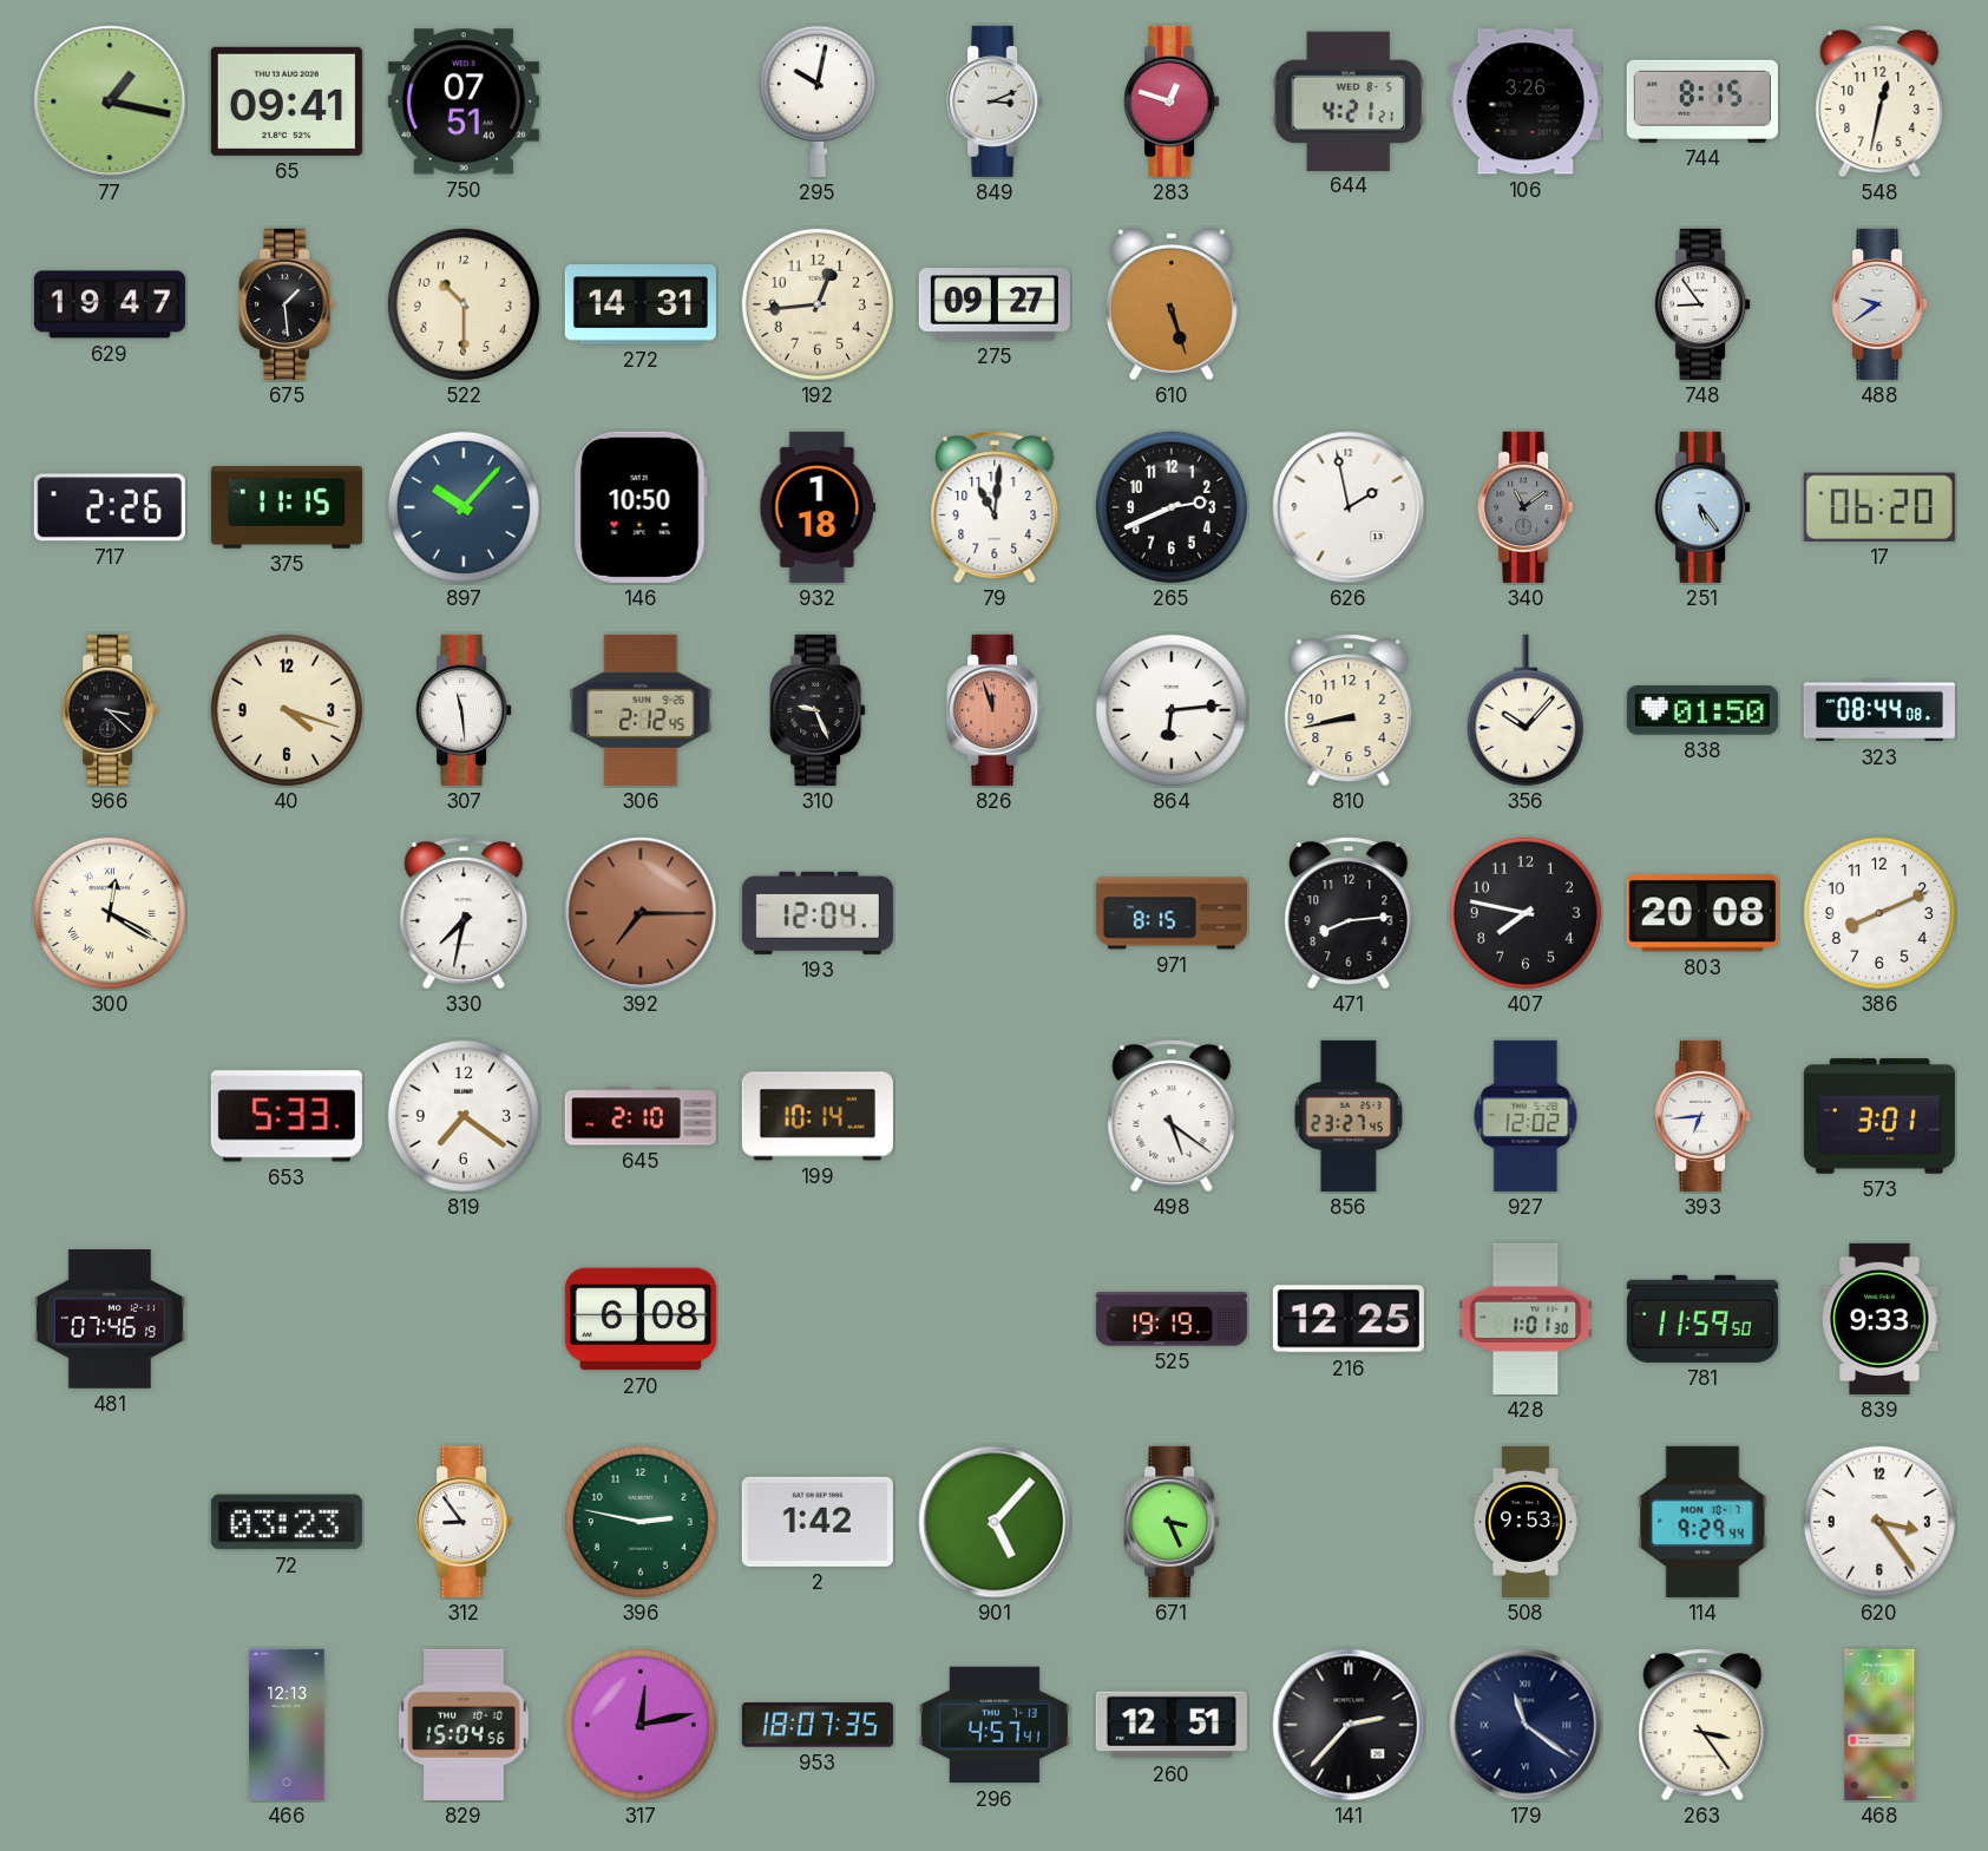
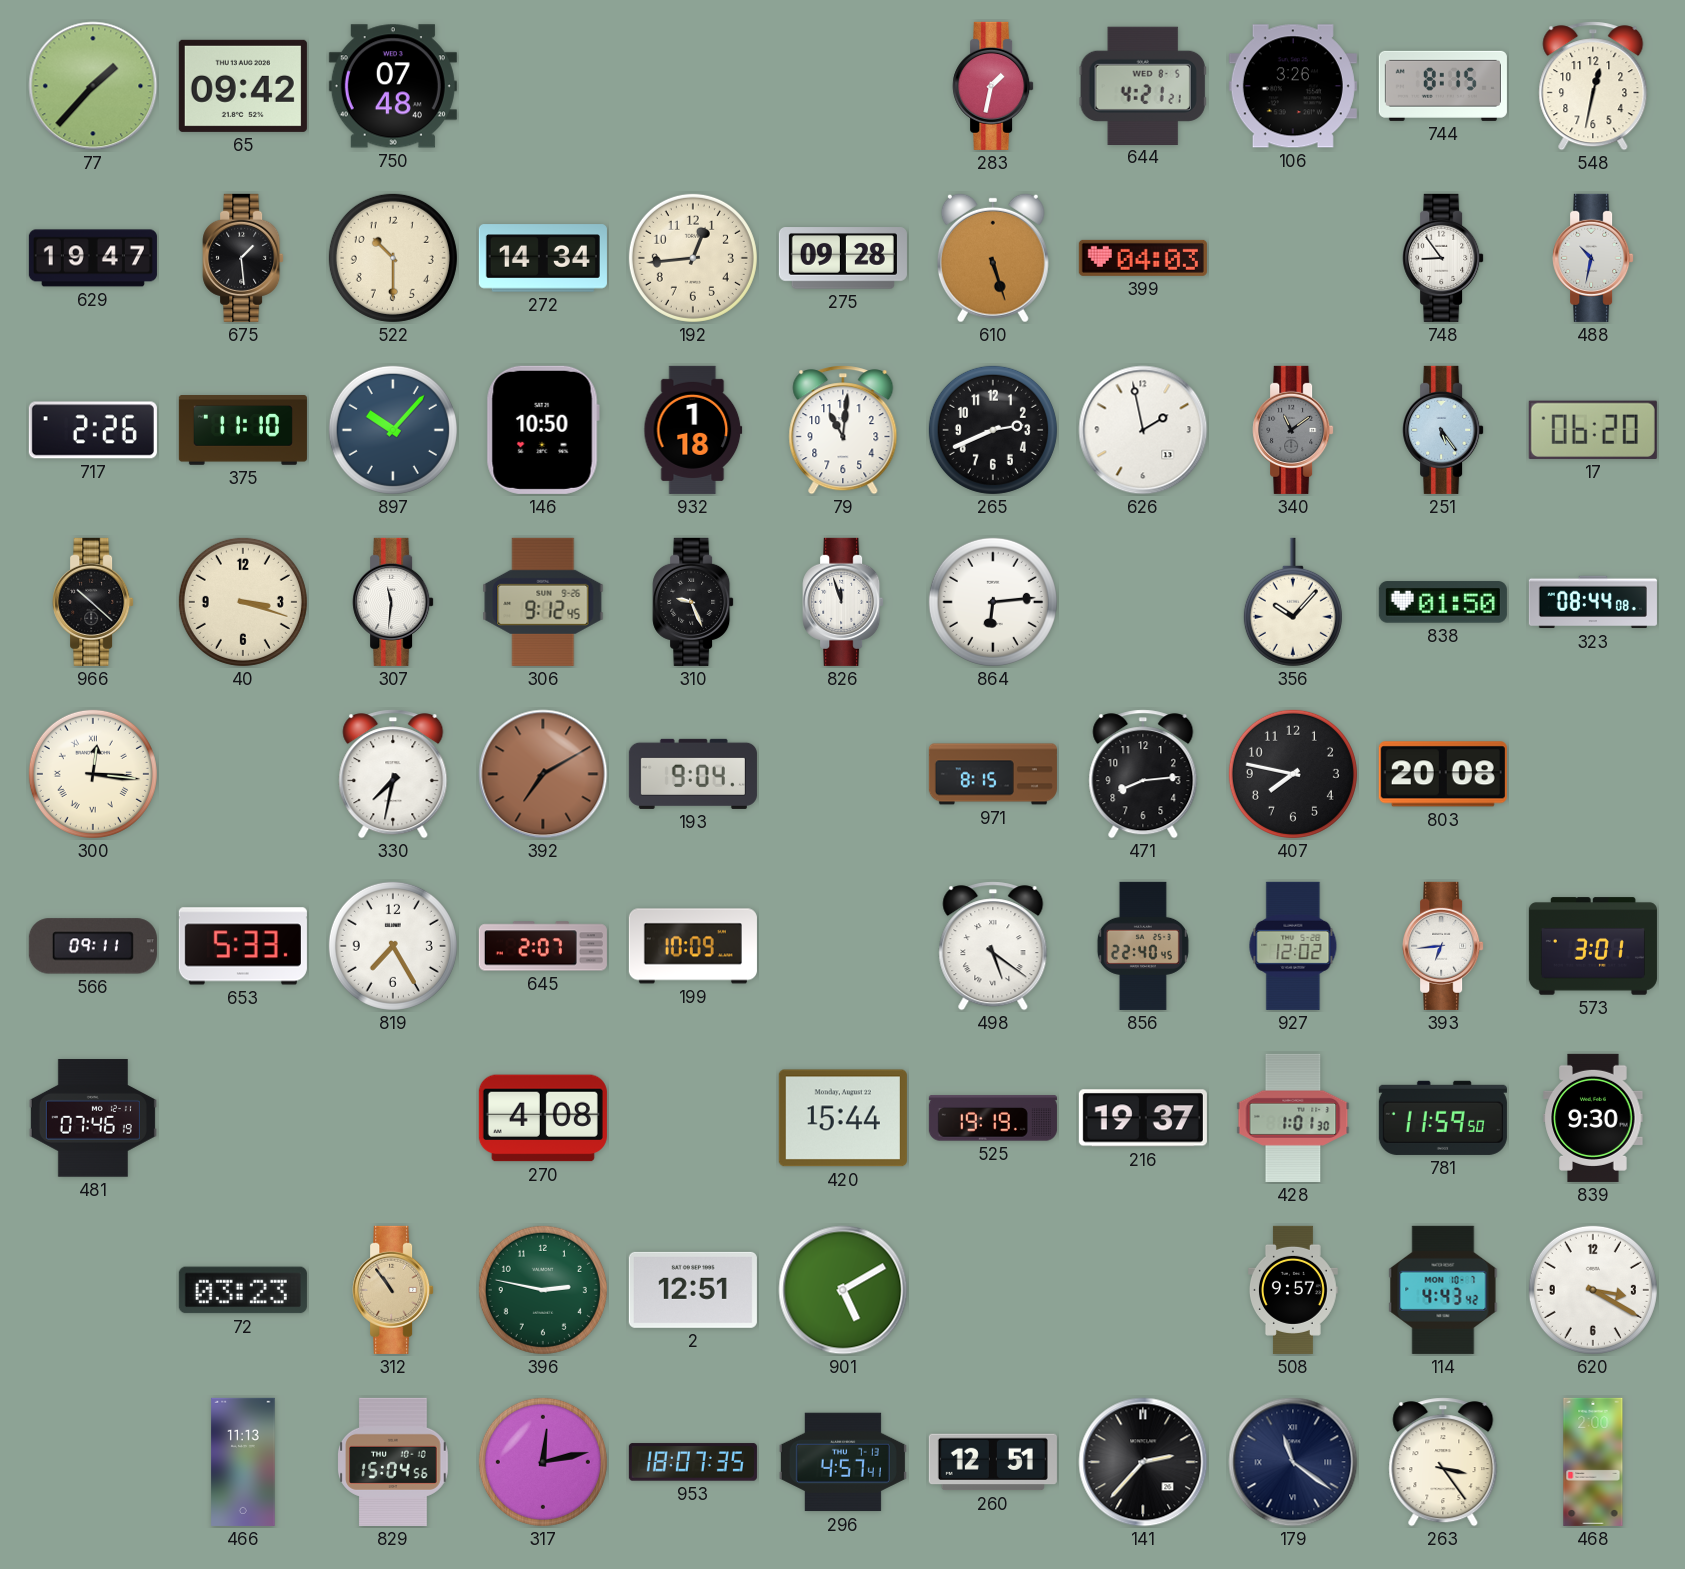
77: 1:17 -> 1:37 (93, 86)
65: 09:41 -> 09:42 (243, 86)
750: 07:51 -> 07:48 (393, 86)
295: 10:02 -> none (818, 100)
849: 3:11 -> none (995, 101)
283: 12:48 -> 1:32 (993, 86)
272: 14:31 -> 14:34 (543, 258)
275: 09:27 -> 09:28 (843, 258)
399: none -> 04:03 (1143, 258)
488: 9:39 -> 10:32 (1593, 258)
375: 11:15 -> 11:10 (243, 431)
966: 3:22 -> 10:22 (93, 602)
40: 4:18 -> 3:18 (243, 602)
307: 11:29 -> 11:31 (393, 602)
306: 2:12 -> 9:12 (543, 602)
826 dial: salmon -> white (843, 602)
810: 8:43 -> none (1349, 710)
300: 12:20 -> 12:16 (93, 774)
392: 7:15 -> 7:10 (543, 774)
193: 12:04 -> 9:04 (693, 774)
386: 8:11 -> none (1879, 913)
566: none -> 09:11 (93, 946)
819: 7:21 -> 7:25 (393, 946)
645: 2:10 -> 2:07 (543, 946)
199: 10:14 -> 10:09 (693, 946)
856: 23:27 -> 22:40 (1143, 946)
270: 6:08 -> 4:08 (543, 1118)
420: none -> 15:44 (843, 1118)
216: 12:25 -> 19:37 (1143, 1118)
839: 9:33 -> 9:30 (1593, 1118)
312: 8:54 -> 10:54 (393, 1290)
312 dial: white -> champagne (393, 1290)
2: 1:42 -> 12:51 (693, 1290)
901: 5:07 -> 5:10 (843, 1290)
671: 3:26 -> none (1172, 1522)
508: 9:53 -> 9:57 (1293, 1290)
114: 9:29 -> 4:43 (1443, 1290)
620: 3:24 -> 3:20 (1593, 1290)
466: 12:13 -> 11:13 (243, 1462)
